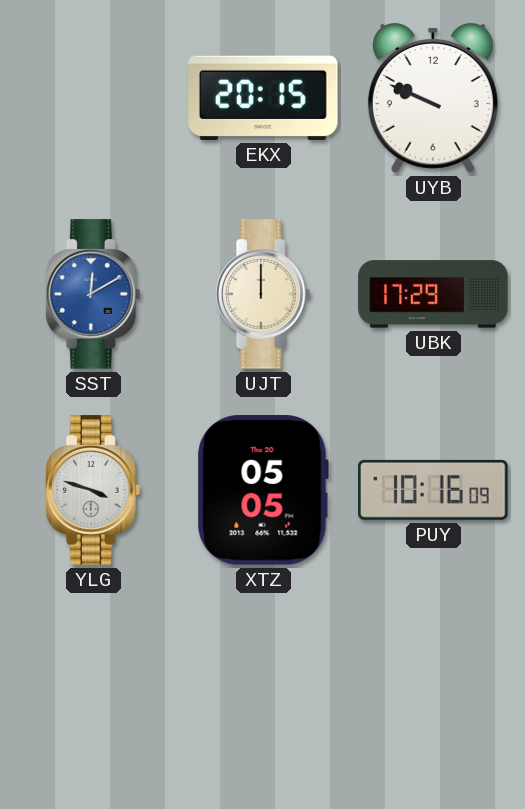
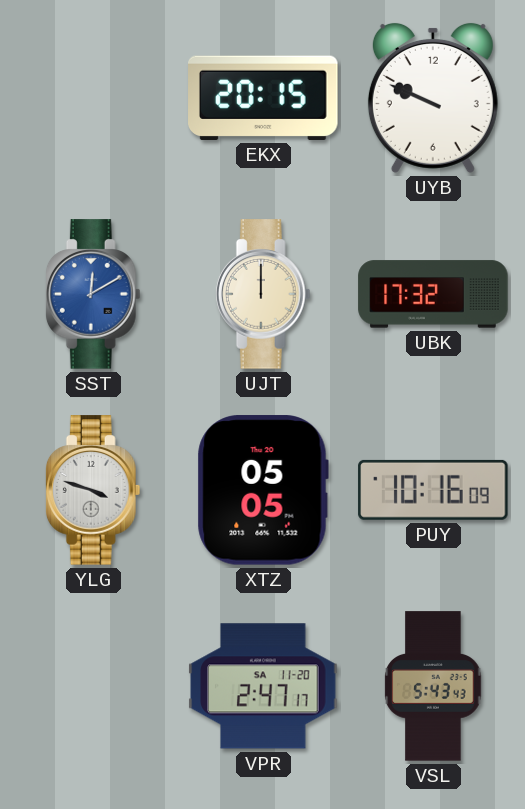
UBK: 17:29 -> 17:32 (433, 294)
VPR: none -> 2:47 (263, 686)
VSL: none -> 5:43 (433, 686)
